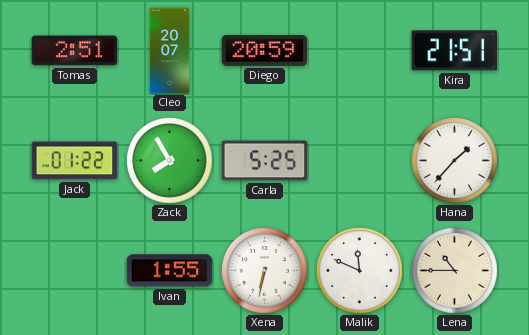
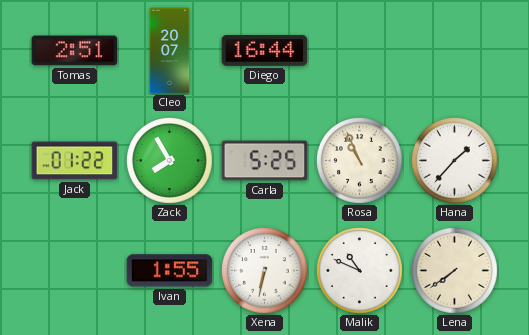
Diego: 20:59 -> 16:44 (265, 50)
Kira: 21:51 -> none (455, 51)
Rosa: none -> 10:56 (360, 161)
Malik: 11:49 -> 10:49 (360, 271)
Lena: 10:45 -> 7:39 (455, 271)
